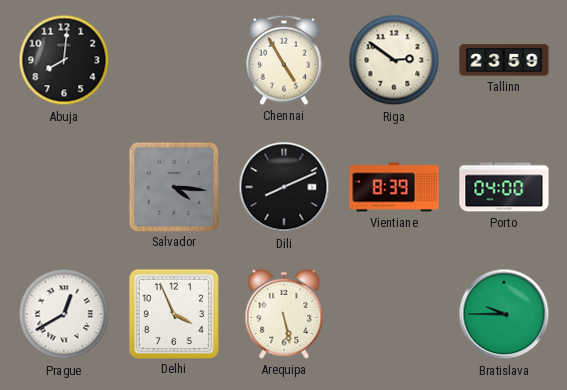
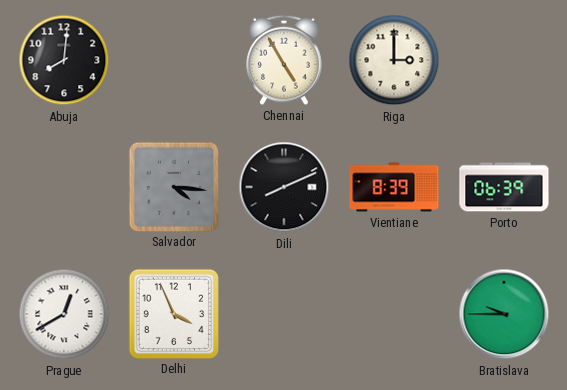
Riga: 2:51 -> 3:00 (394, 60)
Tallinn: 23:59 -> none (504, 60)
Porto: 04:00 -> 06:39 (504, 187)
Arequipa: 5:28 -> none (284, 314)
